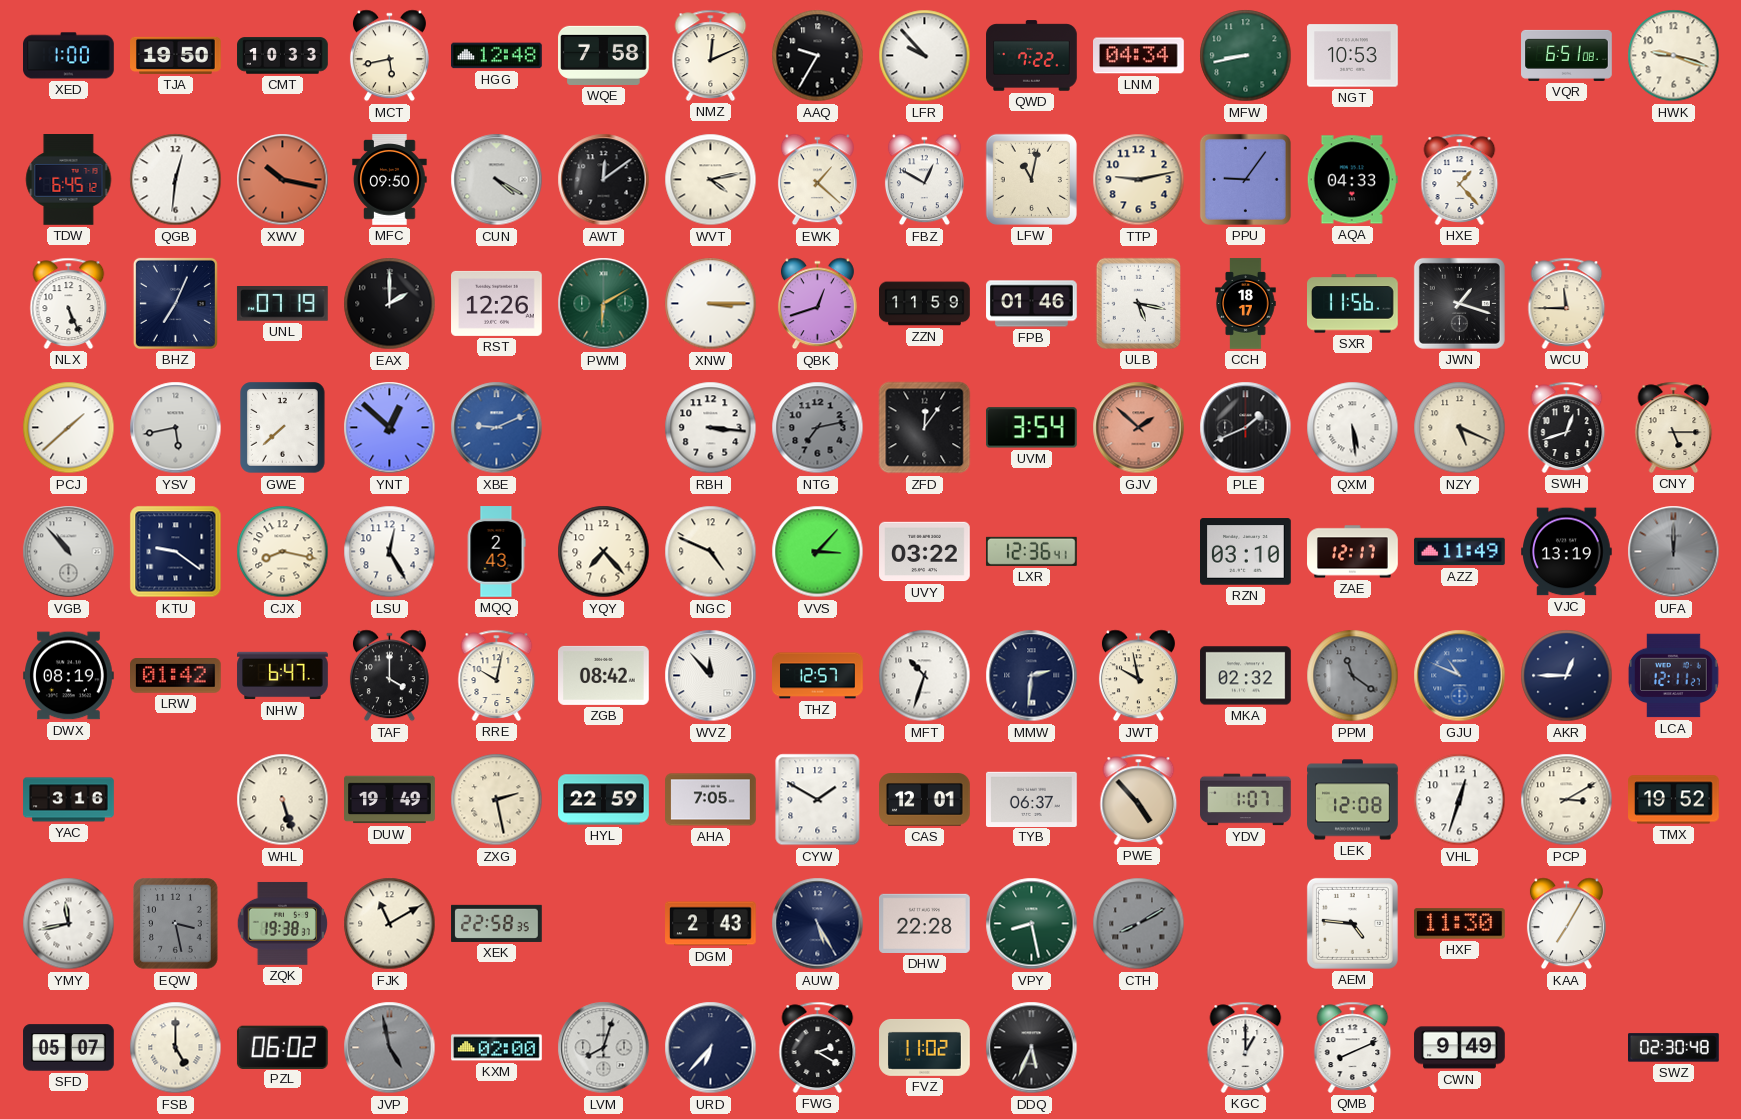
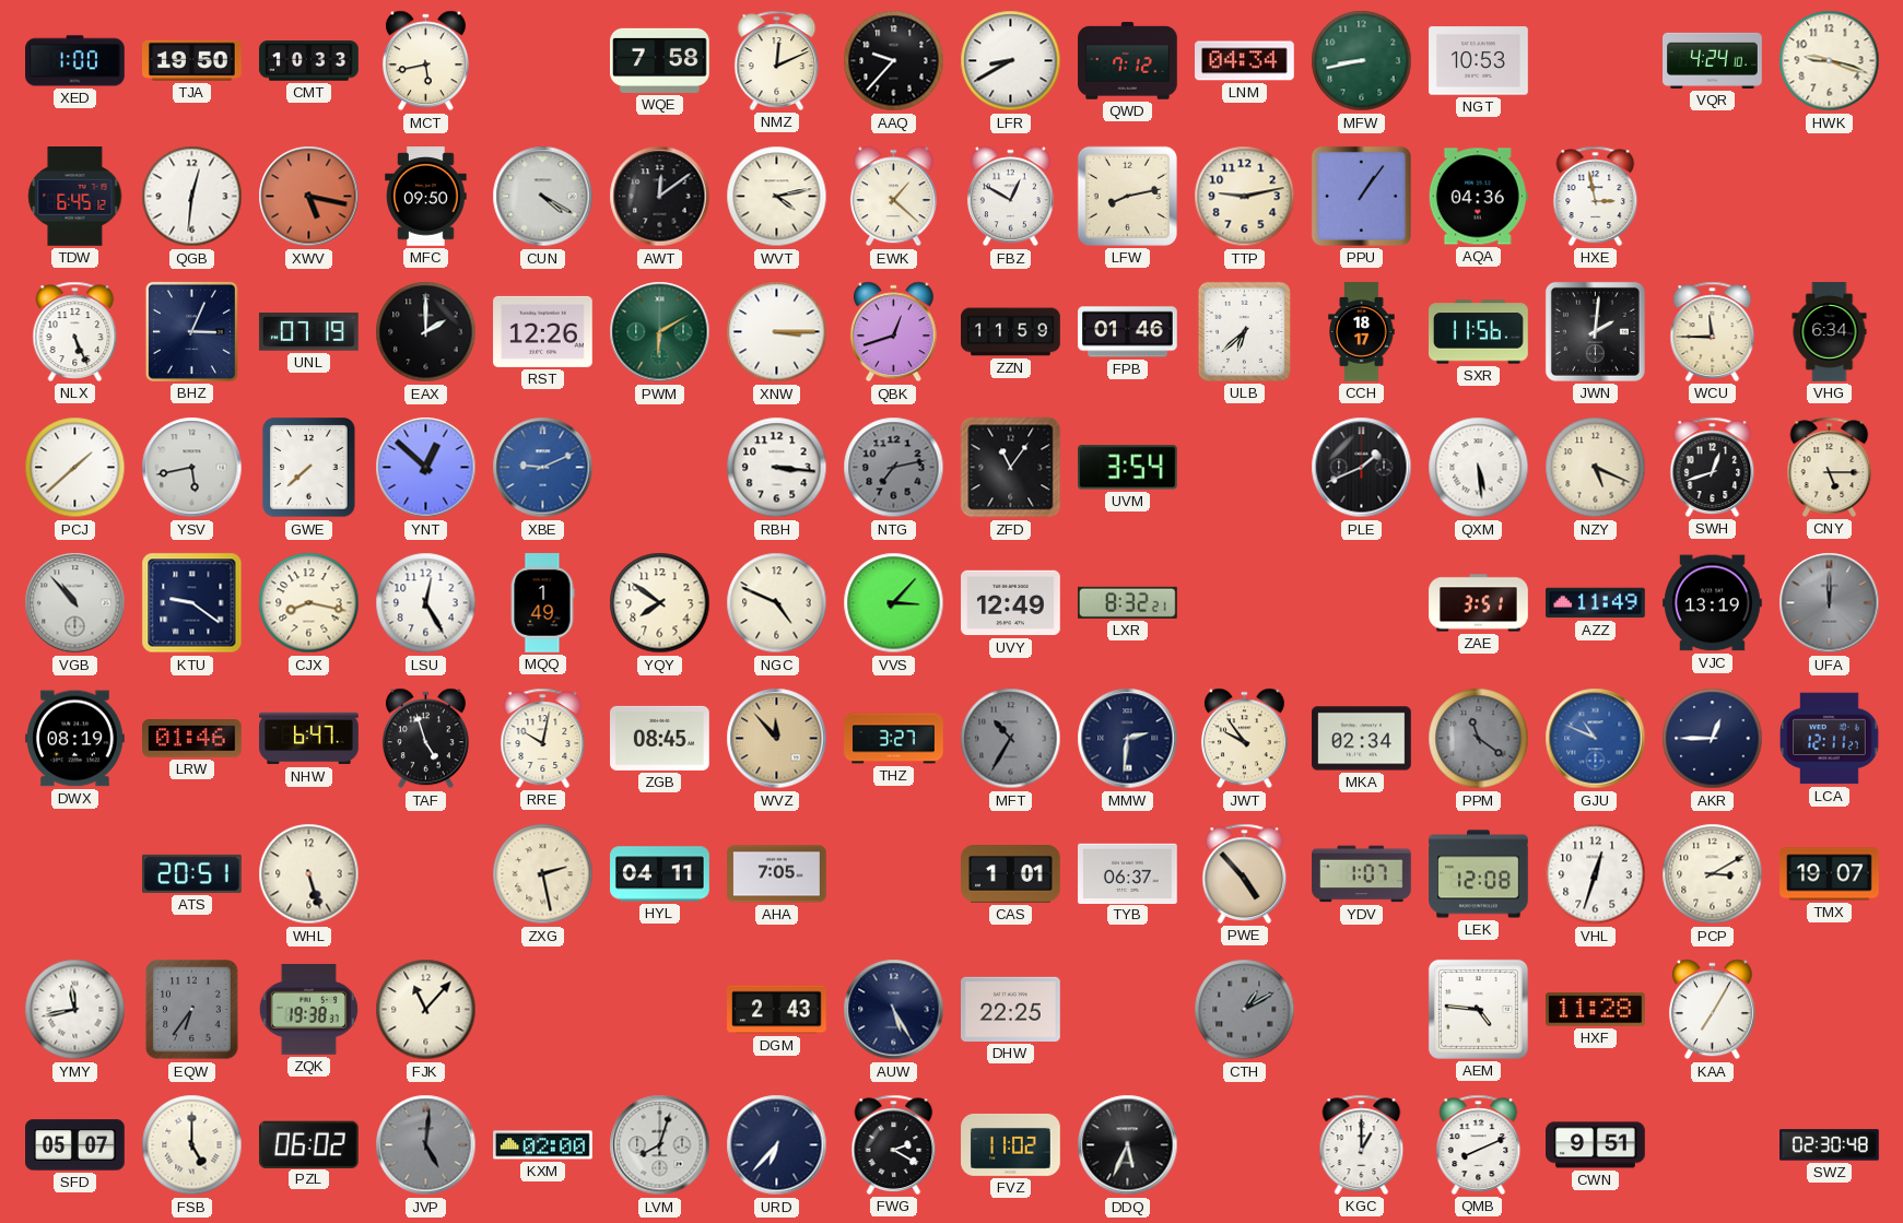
HGG: 12:48 -> none (497, 56)
AAQ: 9:35 -> 9:37 (894, 61)
LFR: 9:53 -> 8:40 (1011, 61)
QWD: 7:22 -> 7:12 (1128, 61)
VQR: 6:51 -> 4:24 (1713, 60)
XWV: 10:17 -> 5:17 (309, 197)
LFW: 11:02 -> 8:13 (1127, 196)
PPU: 9:06 -> 1:06 (1361, 196)
AQA: 04:33 -> 04:36 (1478, 197)
HXE: 1:23 -> 2:58 (1596, 196)
BHZ: 7:04 -> 3:04 (191, 331)
ULB: 5:17 -> 6:38 (1244, 331)
JWN: 1:18 -> 2:01 (1595, 331)
VHG: none -> 6:34 (1830, 332)
ZFD: 12:06 -> 11:06 (1011, 468)
GJV: 1:52 -> none (1139, 428)
MQQ: 2:43 -> 1:49 (542, 603)
YQY: 7:23 -> 7:51 (660, 603)
UVY: 03:22 -> 12:49 (1011, 603)
LXR: 12:36 -> 8:32 (1127, 602)
RZN: 03:10 -> none (1246, 552)
ZAE: 12:17 -> 3:51 (1479, 603)
LRW: 01:42 -> 01:46 (192, 739)
TAF: 4:00 -> 4:57 (425, 739)
ZGB: 08:42 -> 08:45 (660, 738)
WVZ dial: white -> champagne (777, 739)
THZ: 12:57 -> 3:27 (894, 739)
MFT: 10:33 -> 10:35 (1011, 739)
MFT dial: white -> grey (1011, 739)
JWT: 9:58 -> 9:54 (1244, 739)
MKA: 02:32 -> 02:34 (1362, 739)
YAC: 3:16 -> none (69, 800)
ATS: none -> 20:51 (192, 873)
DUW: 19:49 -> none (390, 800)
HYL: 22:59 -> 04:11 (660, 874)
CYW: 1:50 -> none (818, 800)
CAS: 12:01 -> 1:01 (1011, 874)
TMX: 19:52 -> 19:07 (1830, 874)
EQW: 3:28 -> 6:36 (192, 1010)
FJK: 11:10 -> 11:07 (426, 1010)
XEK: 22:58 -> none (497, 923)
DHW: 22:28 -> 22:25 (1011, 1009)
VPY: 8:28 -> none (1032, 924)
CTH: 8:10 -> 1:10 (1245, 1010)
HXF: 11:30 -> 11:28 (1596, 1010)
JVP: 4:58 -> 5:01 (426, 1145)
CWN: 9:49 -> 9:51 (1596, 1145)
